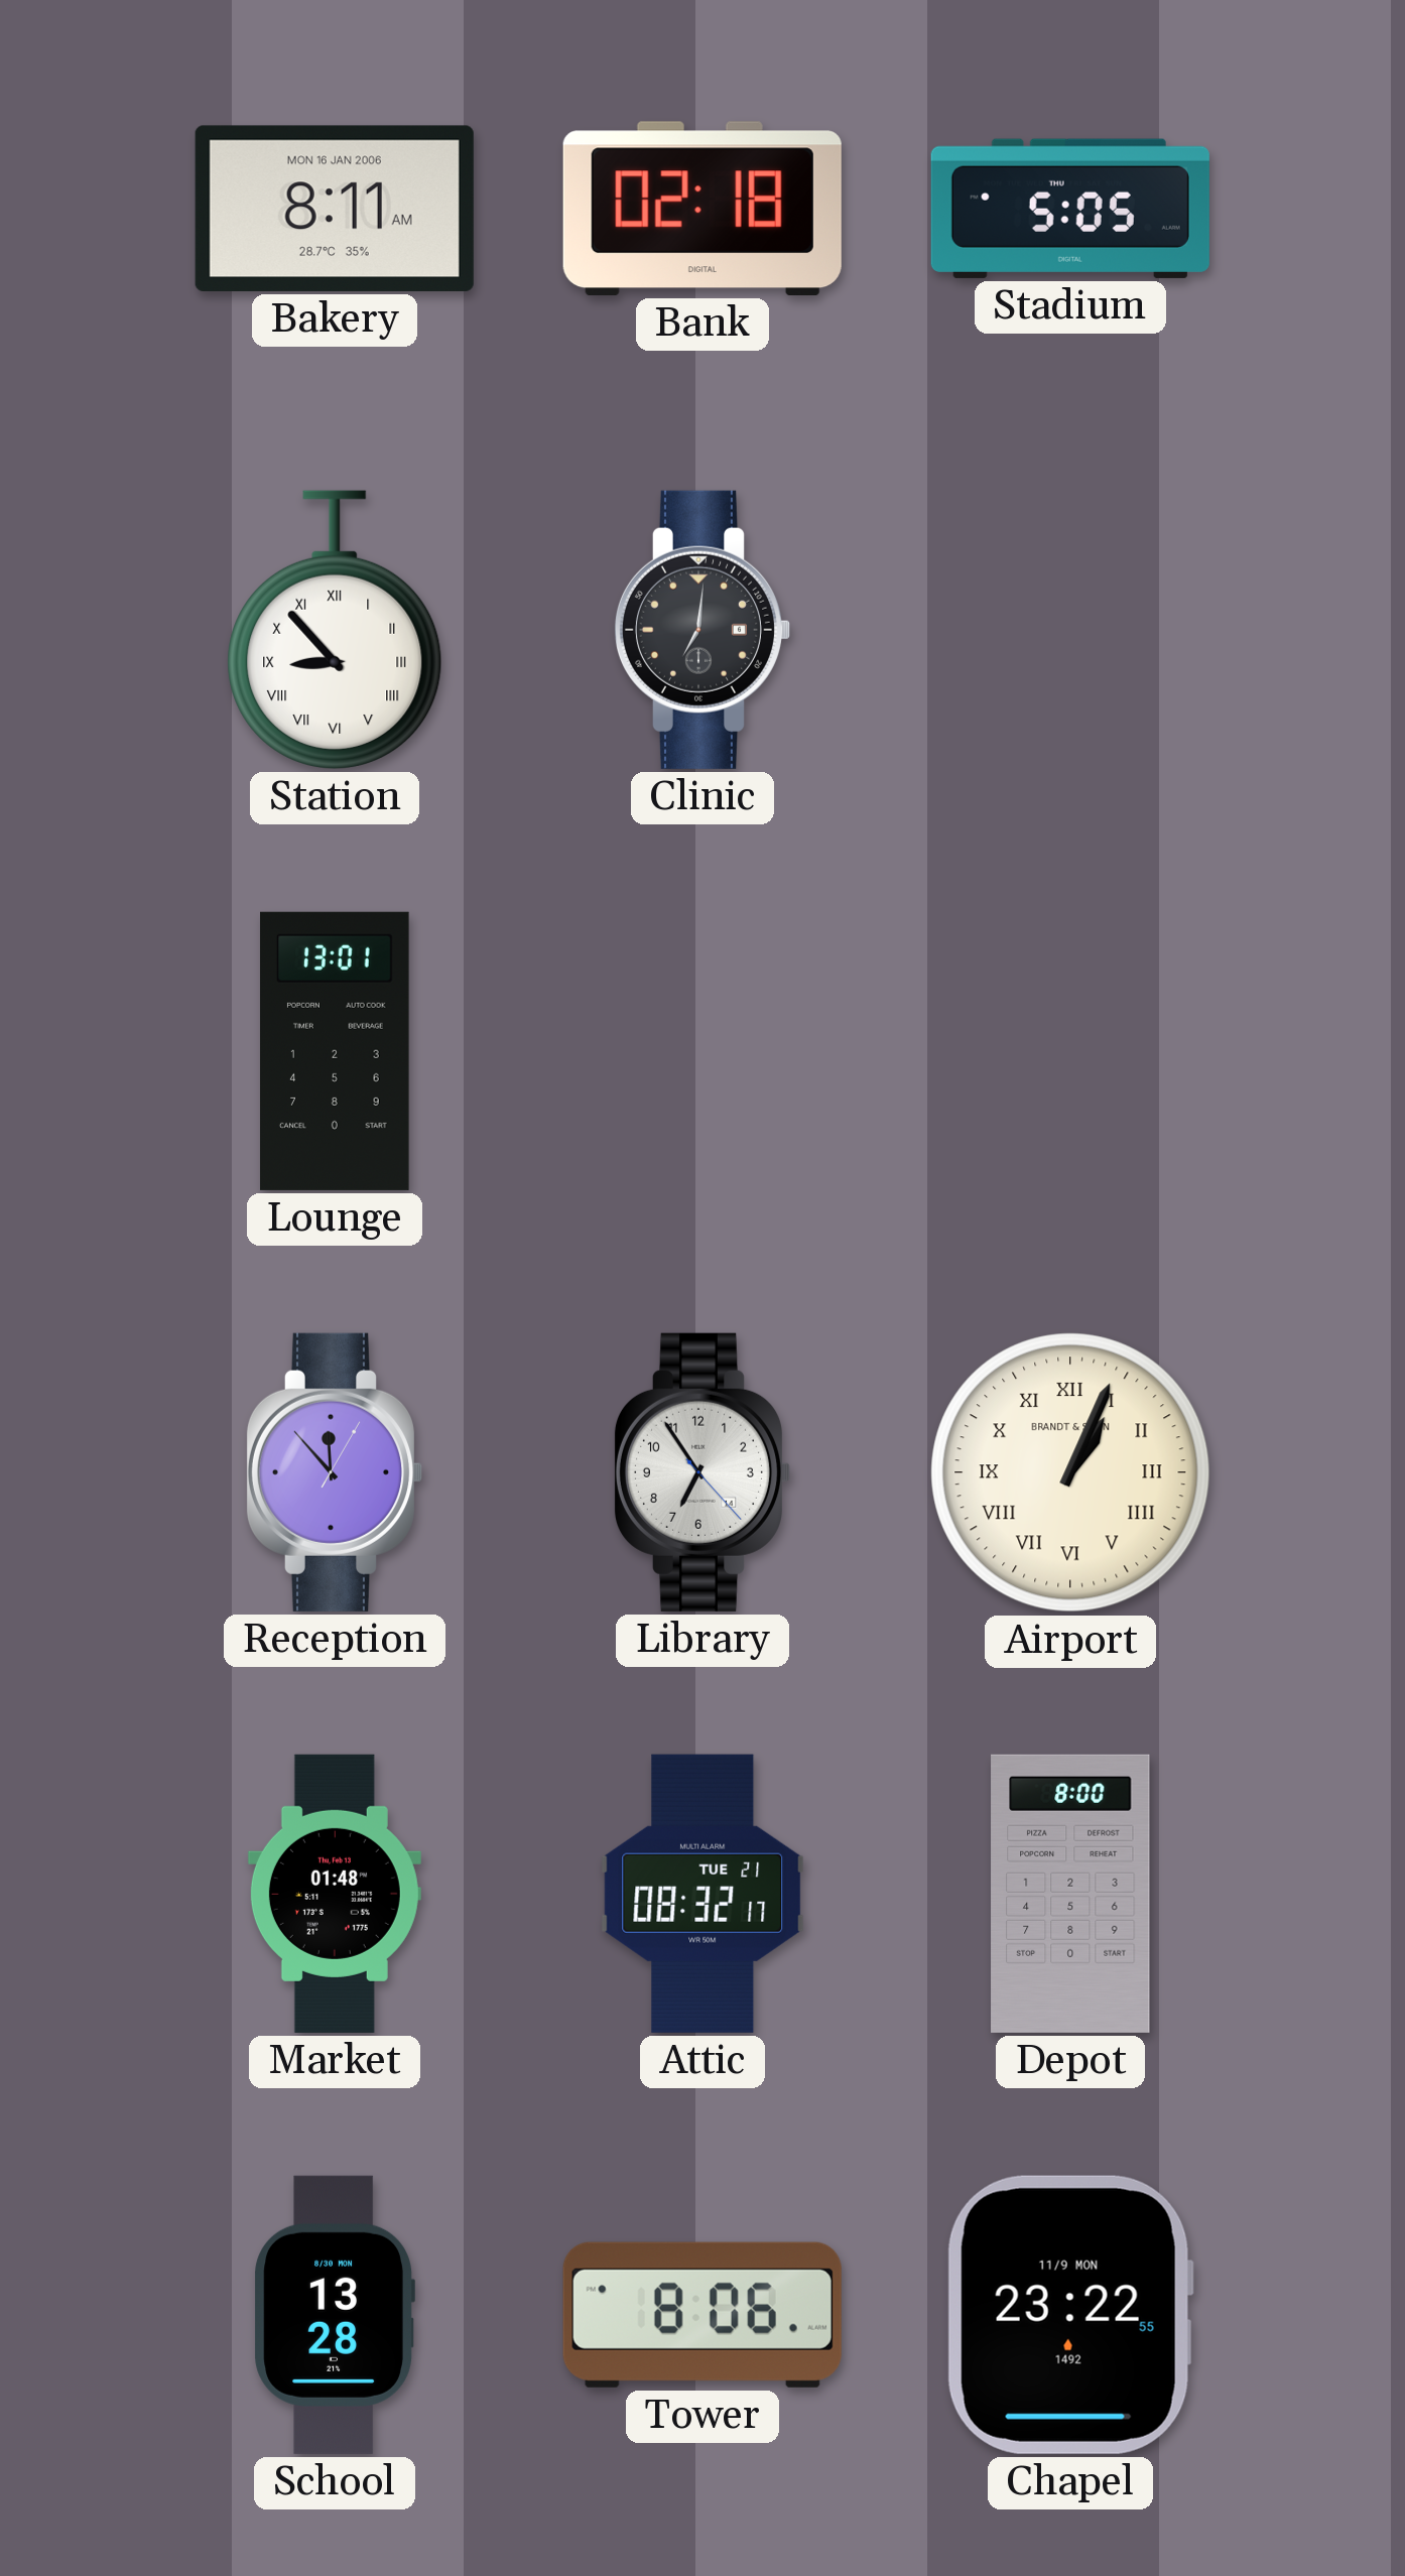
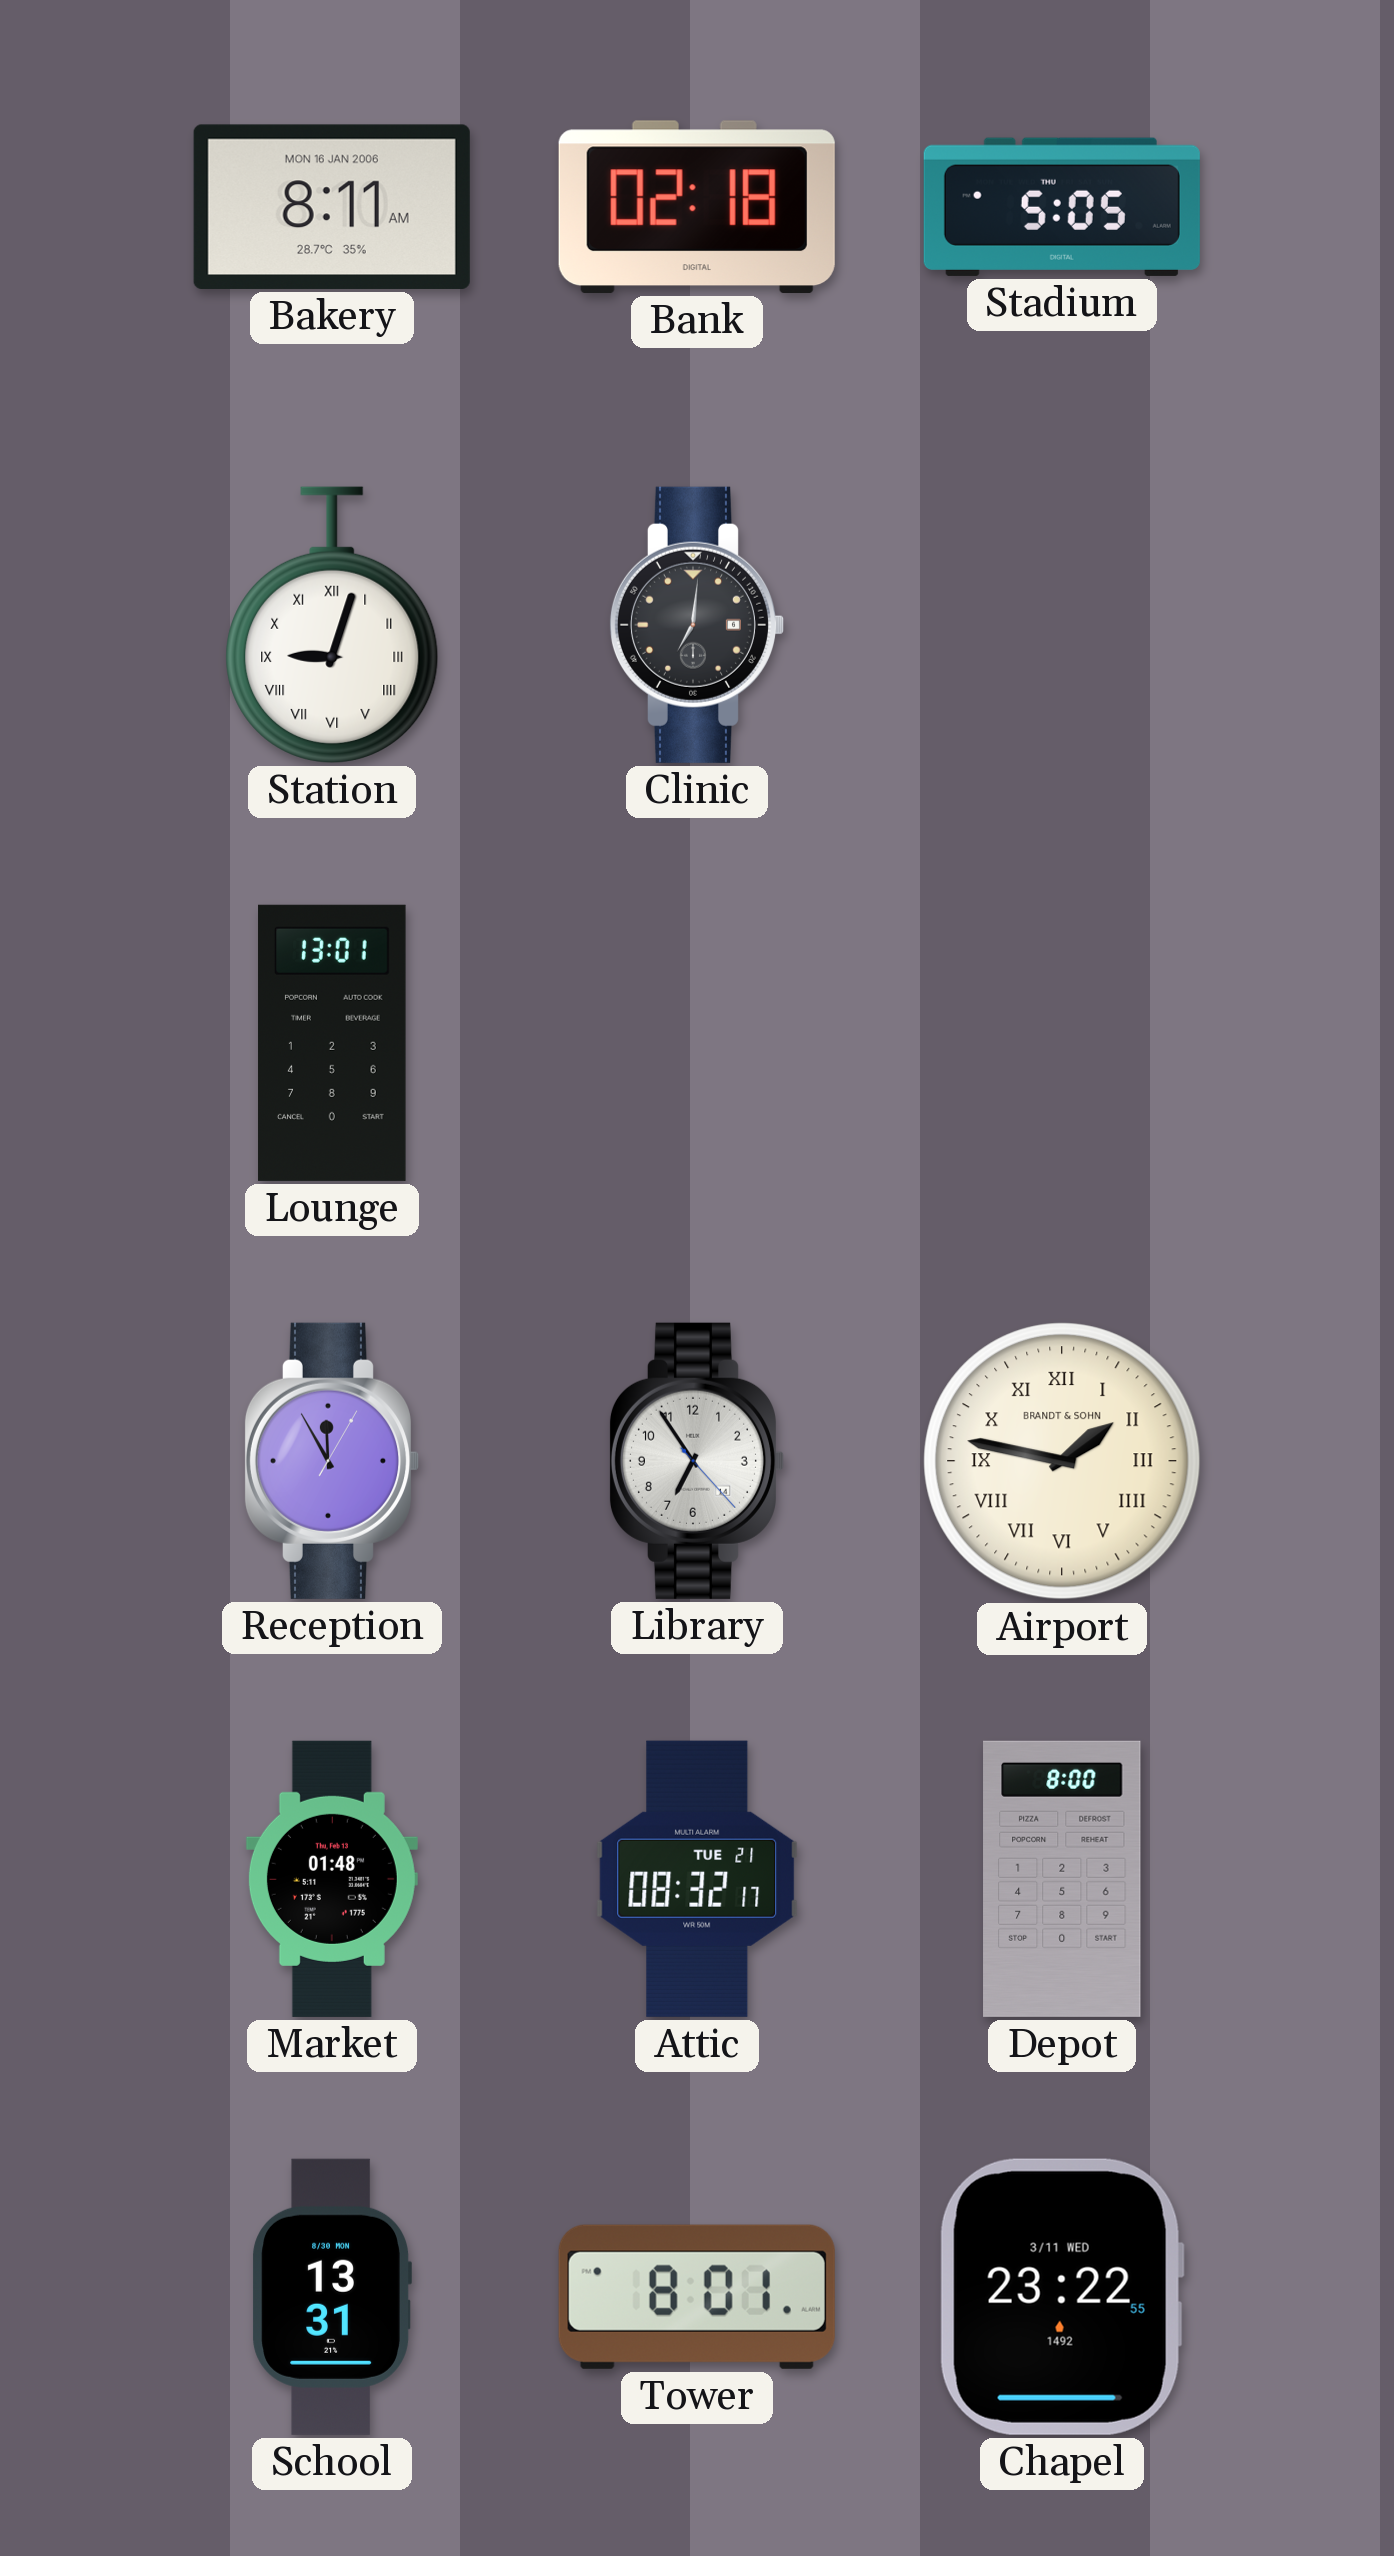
Station: 8:53 -> 9:03 (332, 625)
Reception: 11:53 -> 11:55 (331, 1461)
Airport: 1:04 -> 1:47 (1062, 1461)
School: 13:28 -> 13:31 (332, 2297)
Tower: 8:06 -> 8:01 (697, 2297)
Chapel date: 11/9 MON -> 3/11 WED (1062, 2297)
